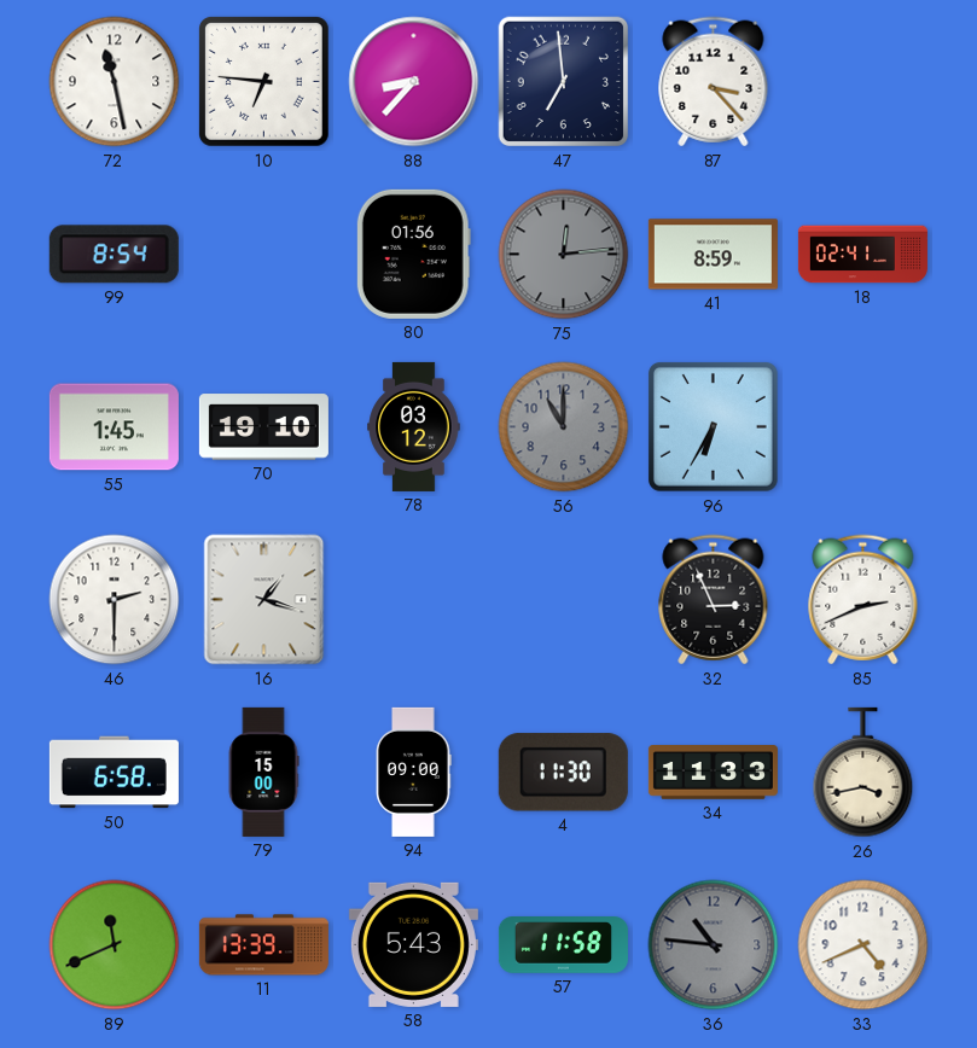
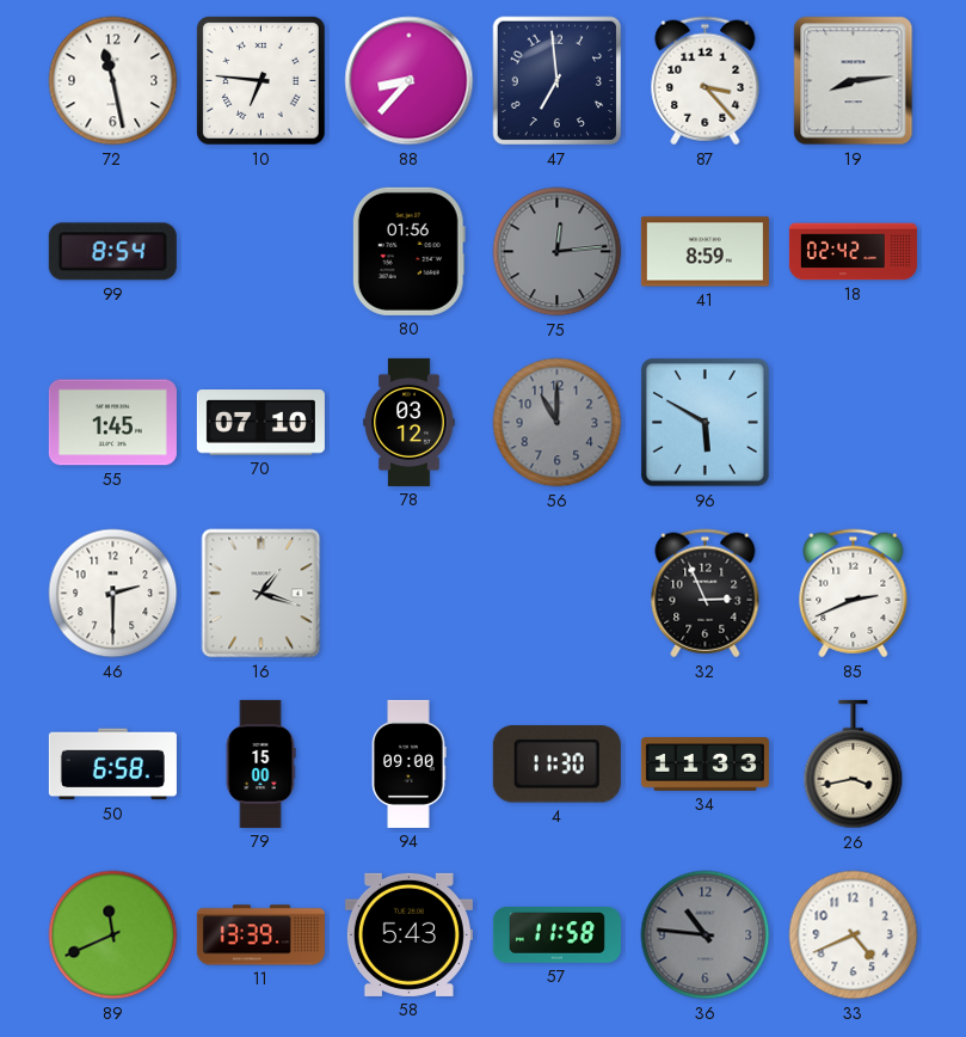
19: none -> 8:14 (854, 81)
18: 02:41 -> 02:42 (853, 252)
70: 19:10 -> 07:10 (260, 423)
96: 6:35 -> 5:50 (704, 422)
